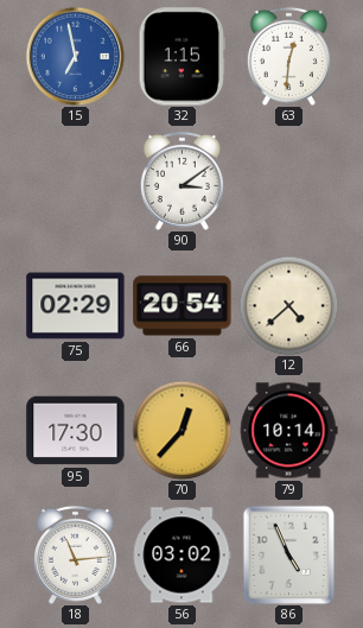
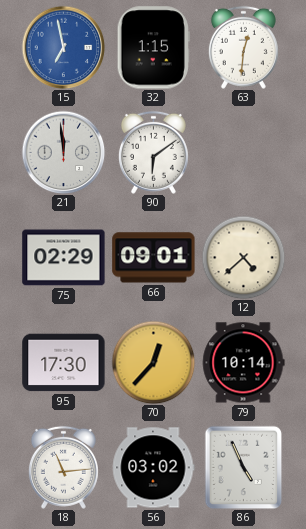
21: none -> 11:59 (63, 152)
90: 3:09 -> 6:09 (153, 152)
66: 20:54 -> 09:01 (154, 258)
